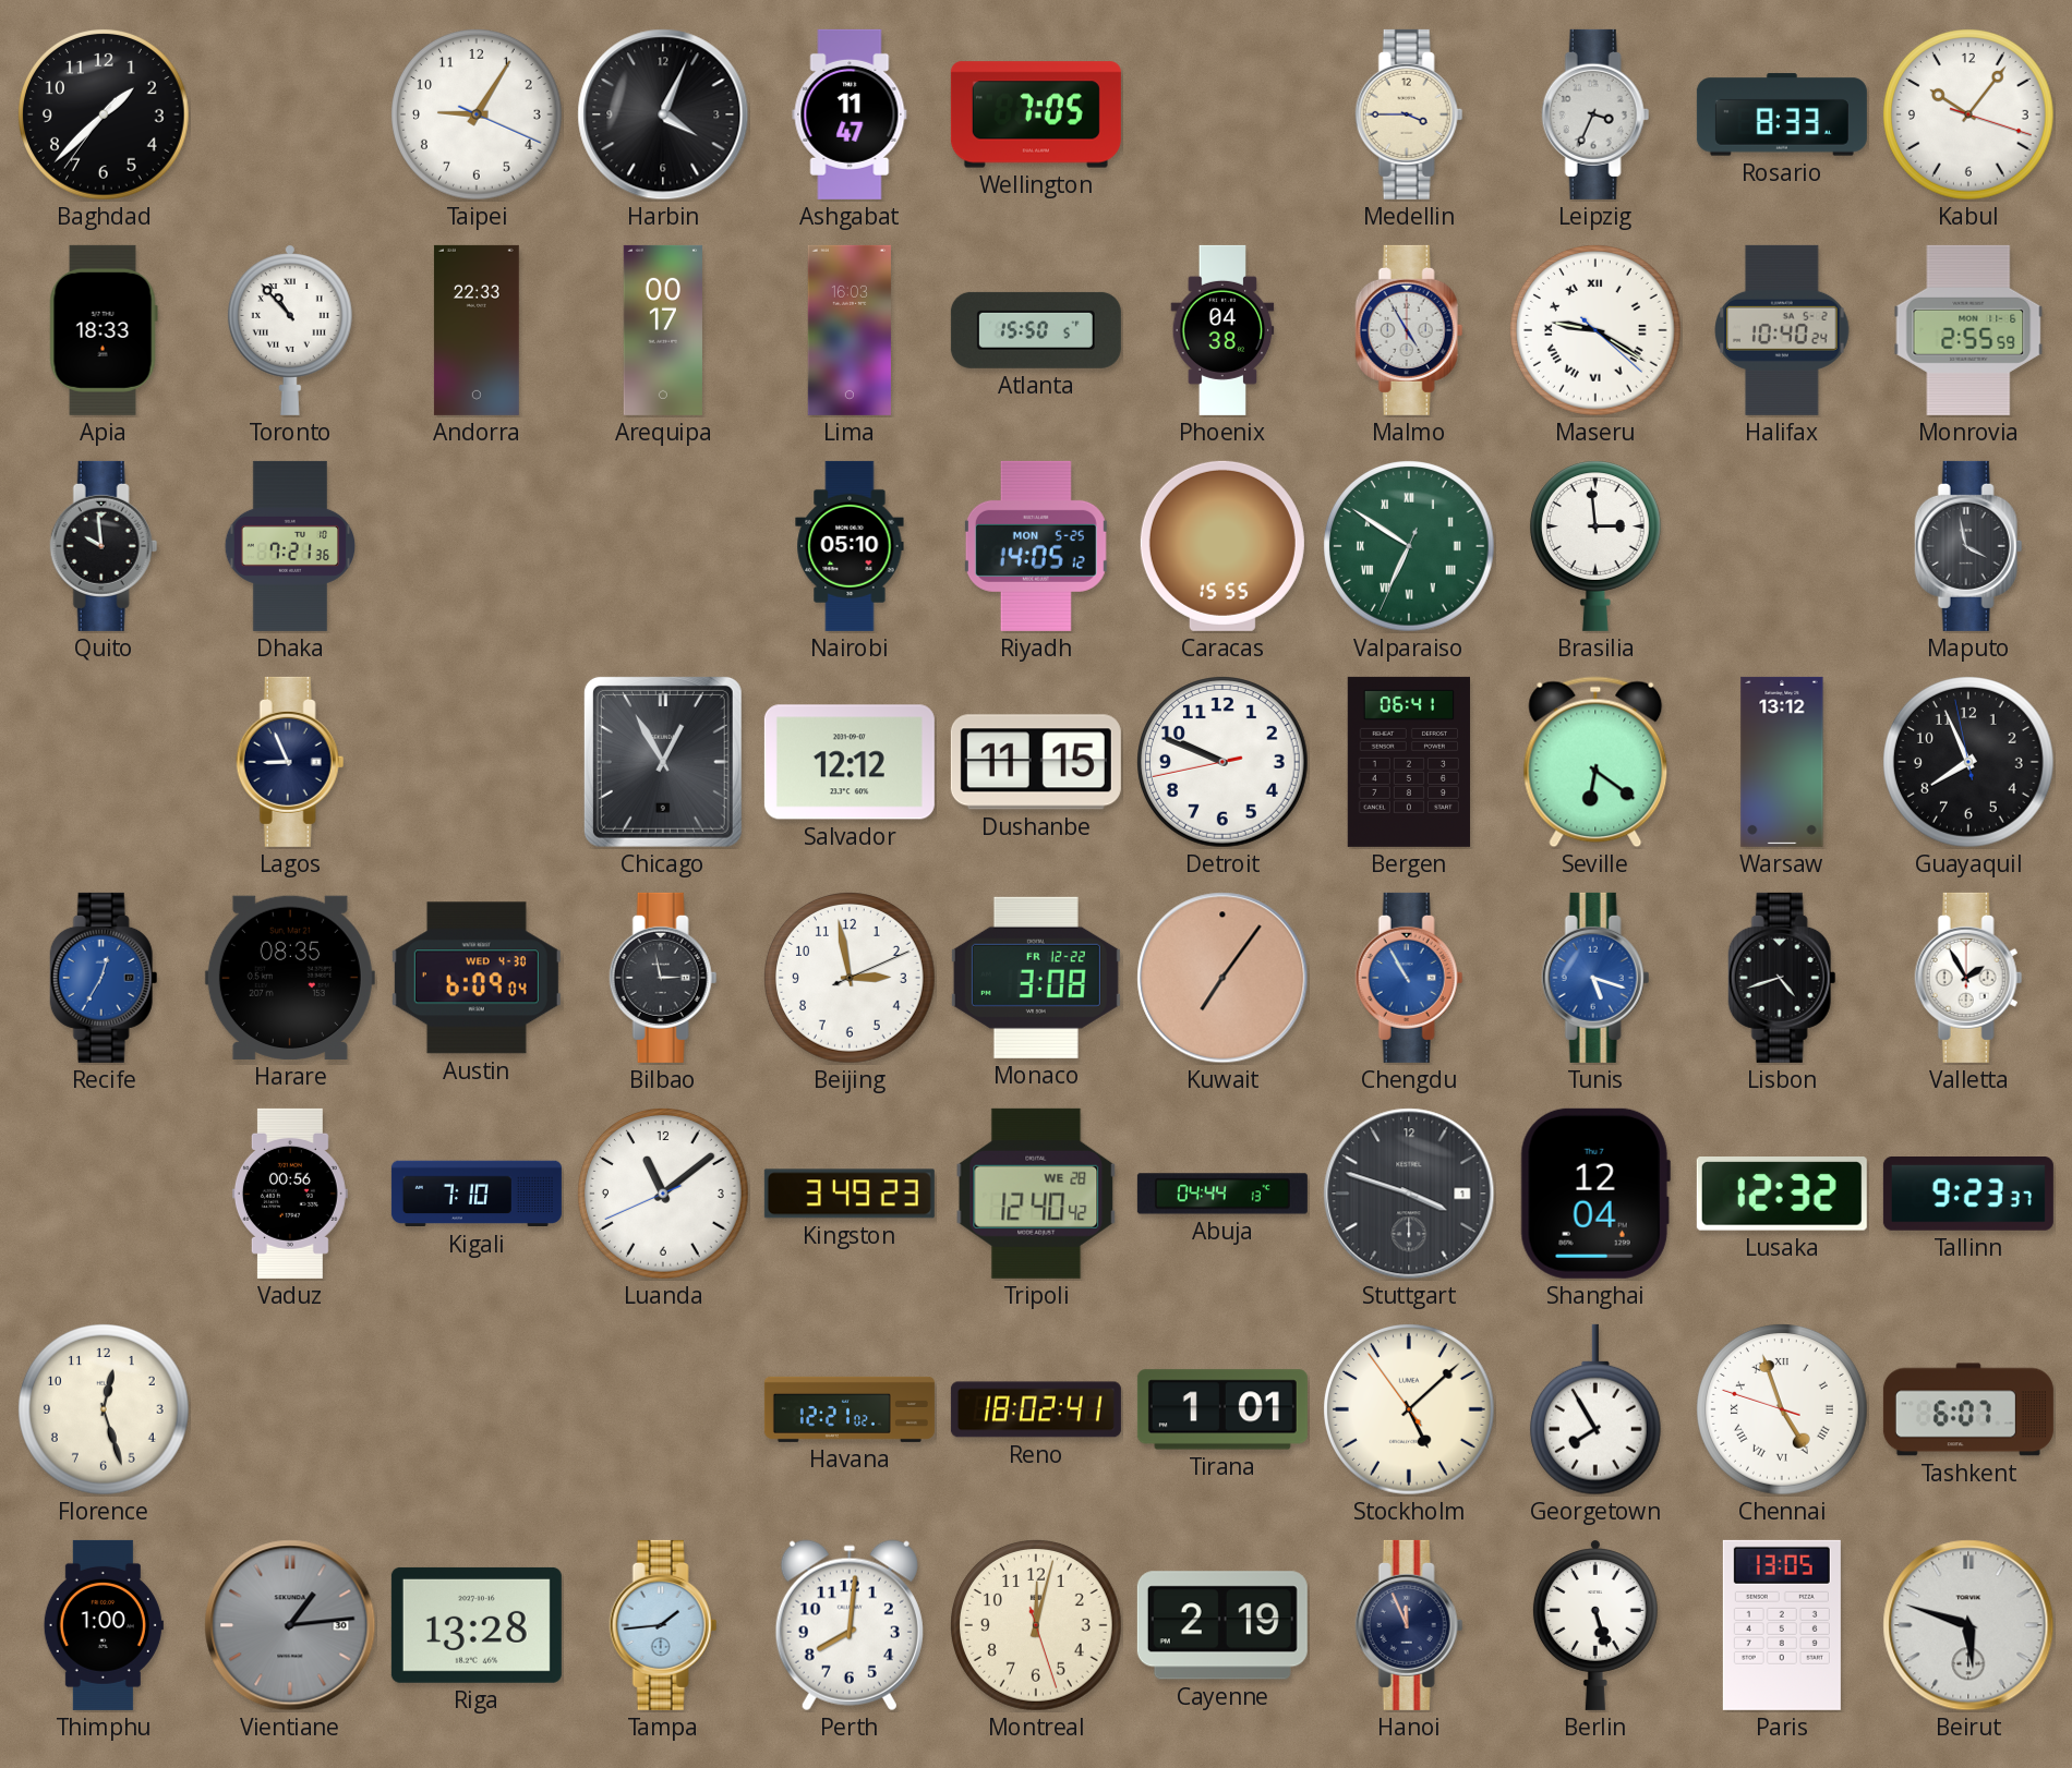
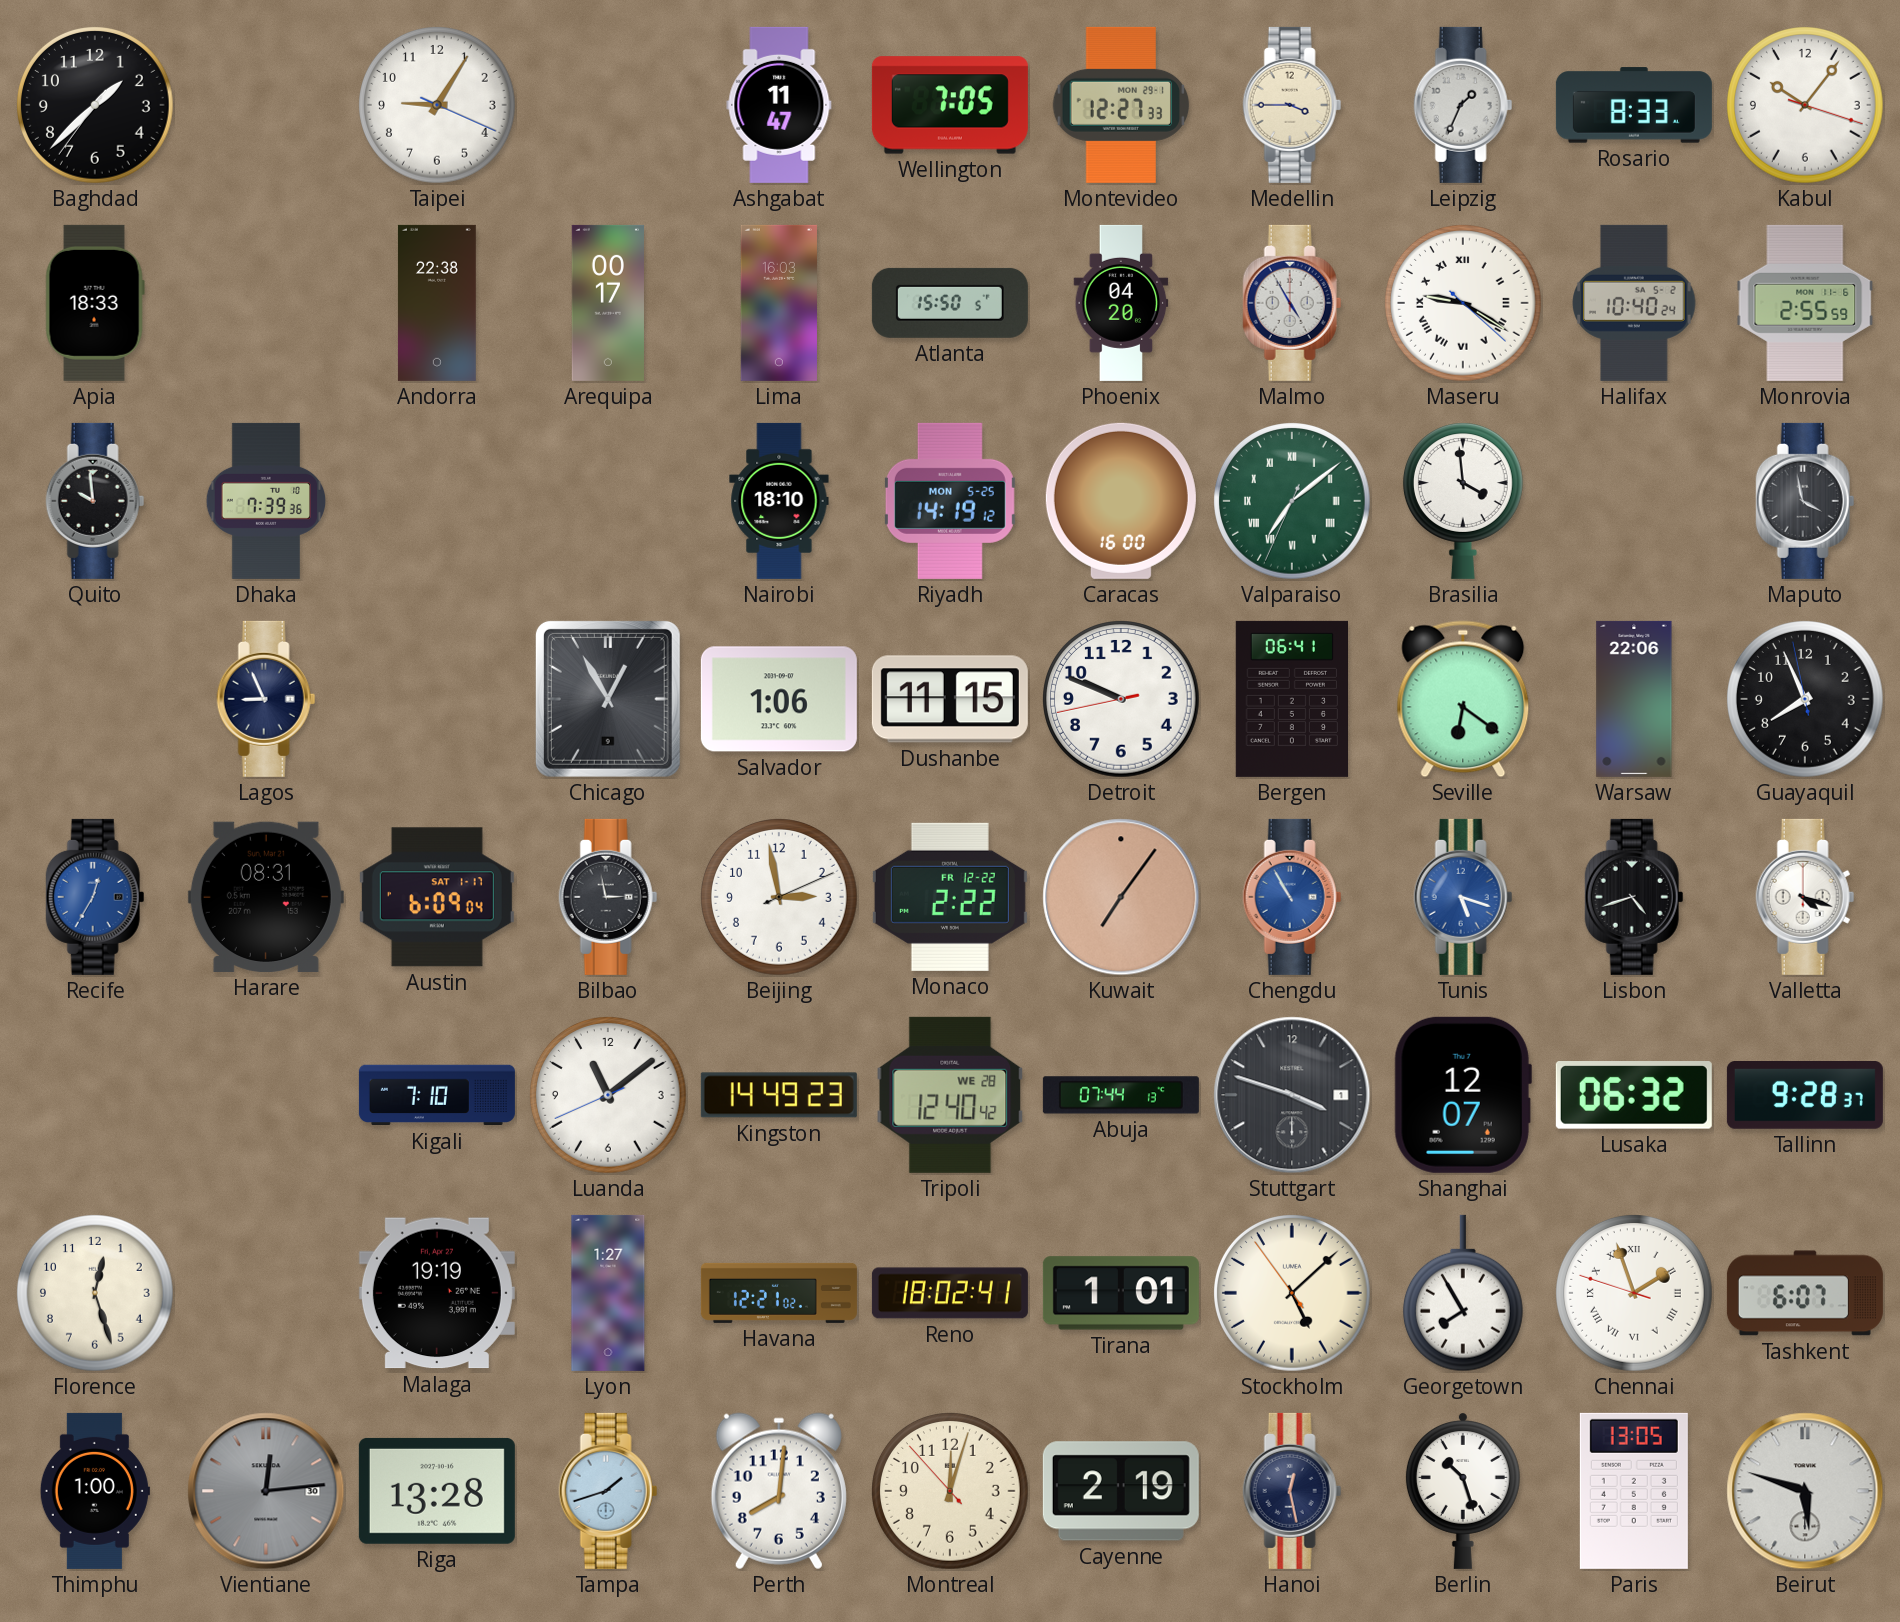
Harbin: 4:04 -> none (663, 114)
Montevideo: none -> 12:27 (1121, 105)
Leipzig: 3:34 -> 1:34 (1463, 105)
Toronto: 10:53 -> none (290, 330)
Andorra: 22:33 -> 22:38 (437, 303)
Phoenix: 04:38 -> 04:20 (1121, 303)
Dhaka: 7:21 -> 7:39 (266, 501)
Nairobi: 05:10 -> 18:10 (779, 501)
Riyadh: 14:05 -> 14:19 (950, 501)
Caracas: 15:55 -> 16:00 (1121, 501)
Valparaiso: 6:50 -> 7:08 (1293, 502)
Brasilia: 2:59 -> 3:59 (1463, 501)
Salvador: 12:12 -> 1:06 (779, 699)
Warsaw: 13:12 -> 22:06 (1634, 699)
Harare: 08:35 -> 08:31 (266, 897)
Austin date: WED 4-30 -> SAT 1-17 (437, 897)
Monaco: 3:08 -> 2:22 (950, 897)
Valletta: 1:55 -> 4:18 (1805, 897)
Vaduz: 00:56 -> none (290, 1194)
Kingston: 3:49 -> 14:49 (779, 1095)
Abuja: 04:44 -> 07:44 (1121, 1095)
Shanghai: 12:04 -> 12:07 (1463, 1095)
Lusaka: 12:32 -> 06:32 (1634, 1096)
Tallinn: 9:23 -> 9:28 (1805, 1096)
Malaga: none -> 19:19 (437, 1293)
Lyon: none -> 1:27 (608, 1293)
Chennai: 4:56 -> 1:56 (1635, 1294)
Vientiane: 1:14 -> 12:14 (266, 1491)
Tampa: 1:44 -> 1:42 (608, 1491)
Montreal: 12:02:27 -> 12:02:53 (951, 1492)
Hanoi: 11:56 -> 12:28 (1292, 1491)
Berlin: 5:27 -> 10:27 (1463, 1491)
